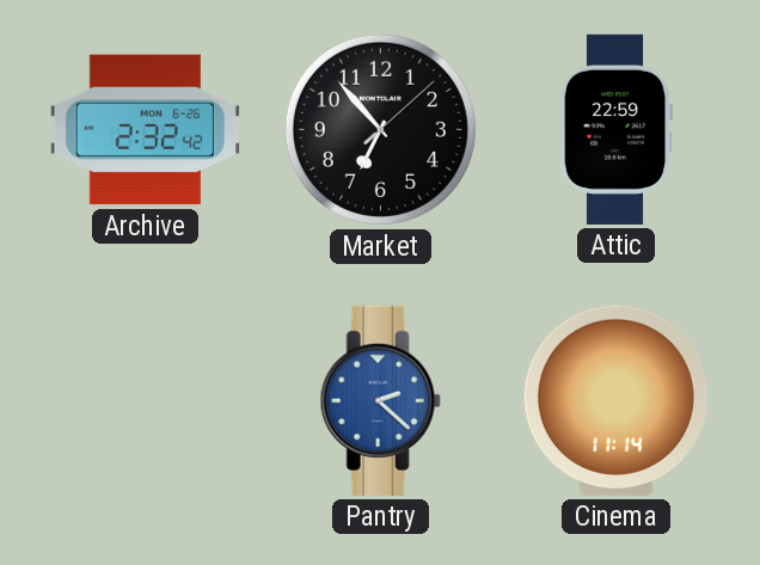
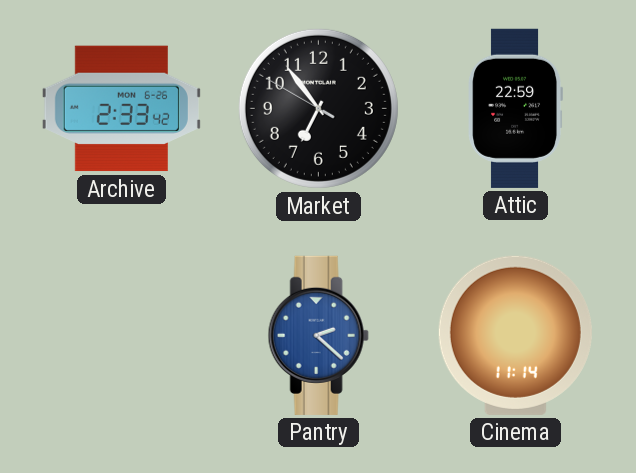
Archive: 2:32 -> 2:33 (121, 109)
Market: 6:53:08 -> 6:53:50 (318, 108)
